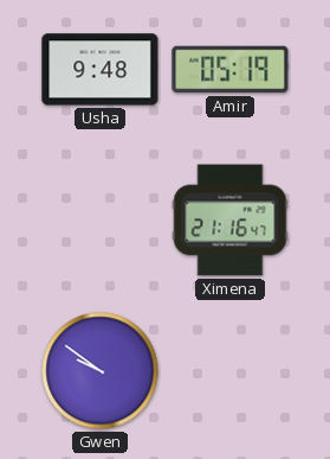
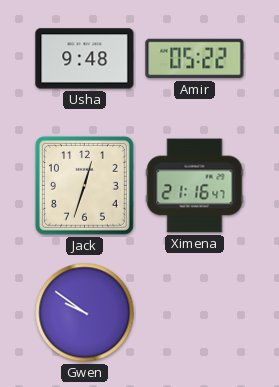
Amir: 05:19 -> 05:22 (195, 59)
Jack: none -> 12:33 (84, 185)
